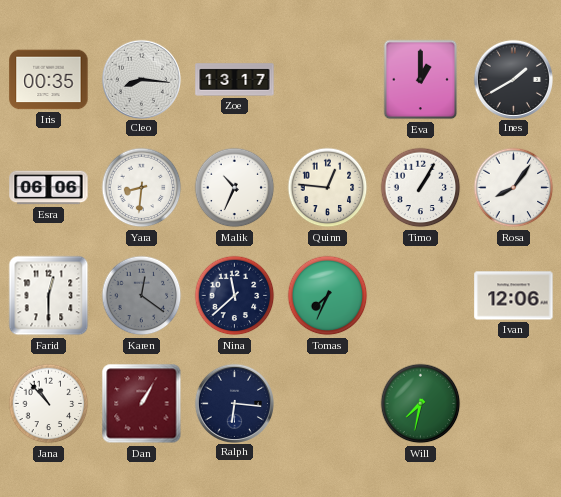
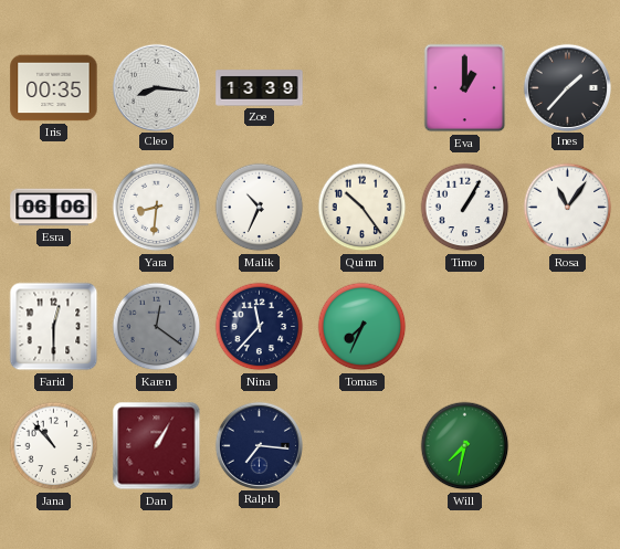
Zoe: 13:17 -> 13:39 (260, 88)
Ines: 1:40 -> 1:37 (567, 87)
Quinn: 12:46 -> 10:24 (362, 208)
Rosa: 8:06 -> 11:06 (568, 208)
Nina: 11:38 -> 11:37 (260, 327)
Ivan: 12:06 -> none (514, 296)
Ralph: 6:16 -> 7:16 (259, 445)
